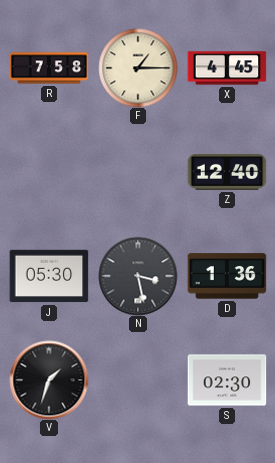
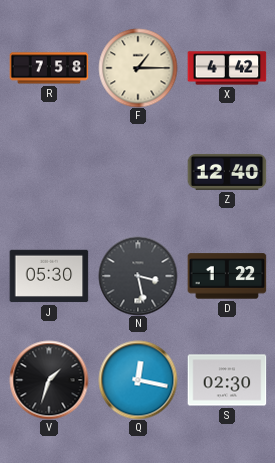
X: 4:45 -> 4:42 (227, 68)
D: 1:36 -> 1:22 (227, 276)
Q: none -> 12:17 (138, 380)
